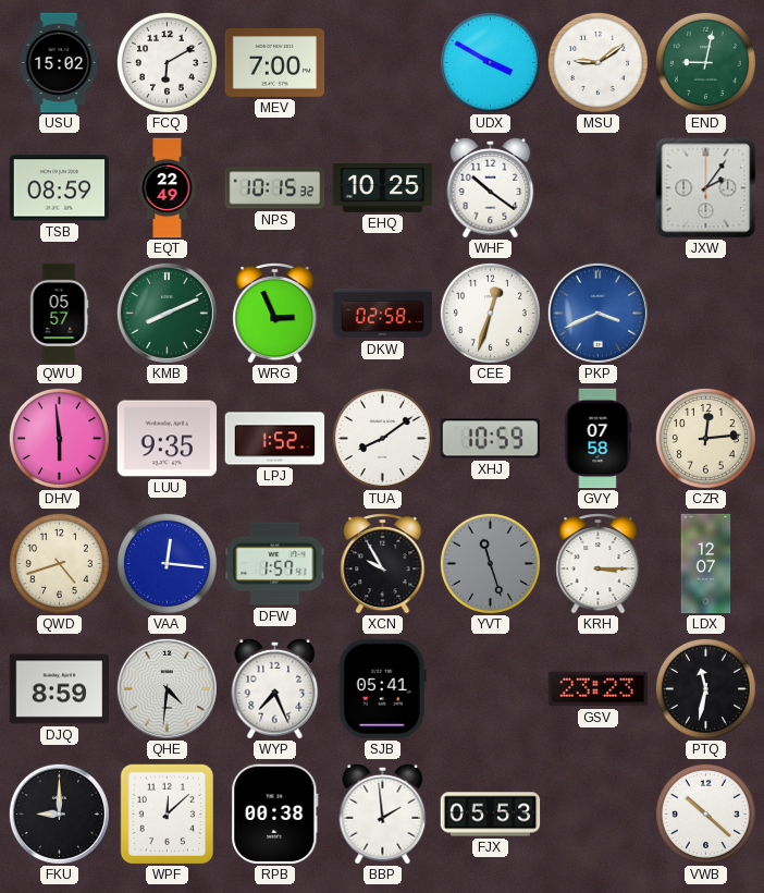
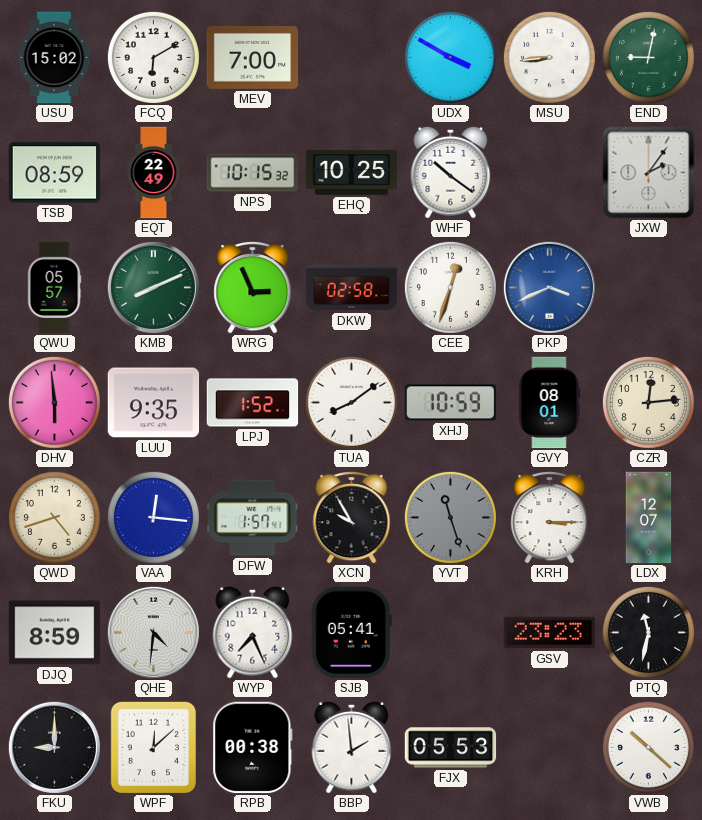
MSU: 9:09 -> 8:44 (549, 57)
GVY: 07:58 -> 08:01 (549, 403)
